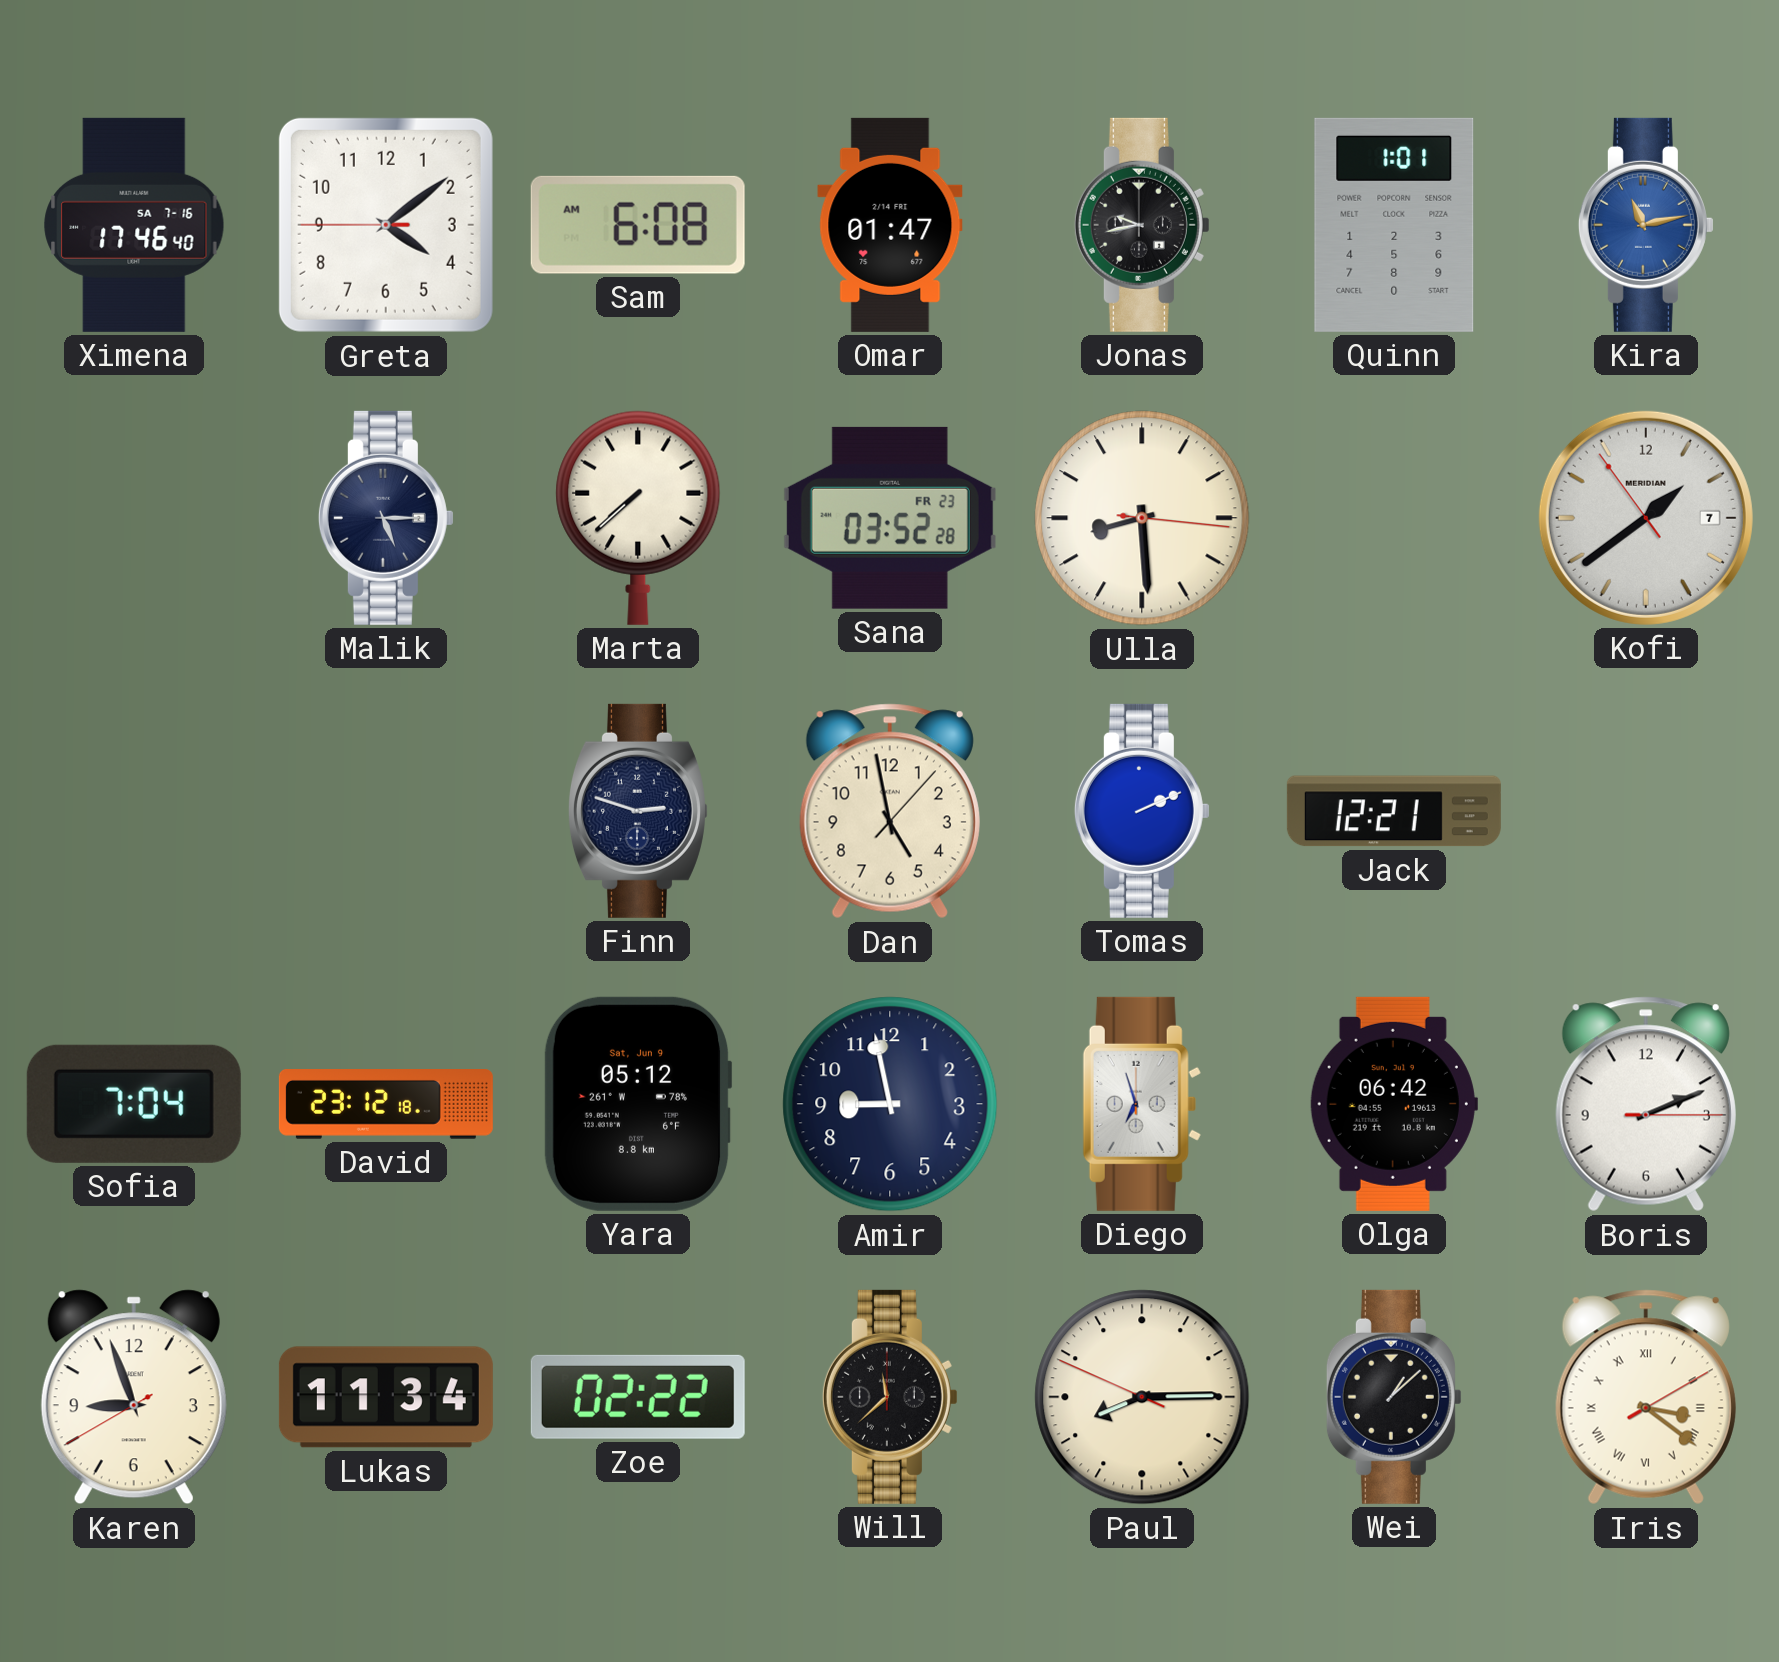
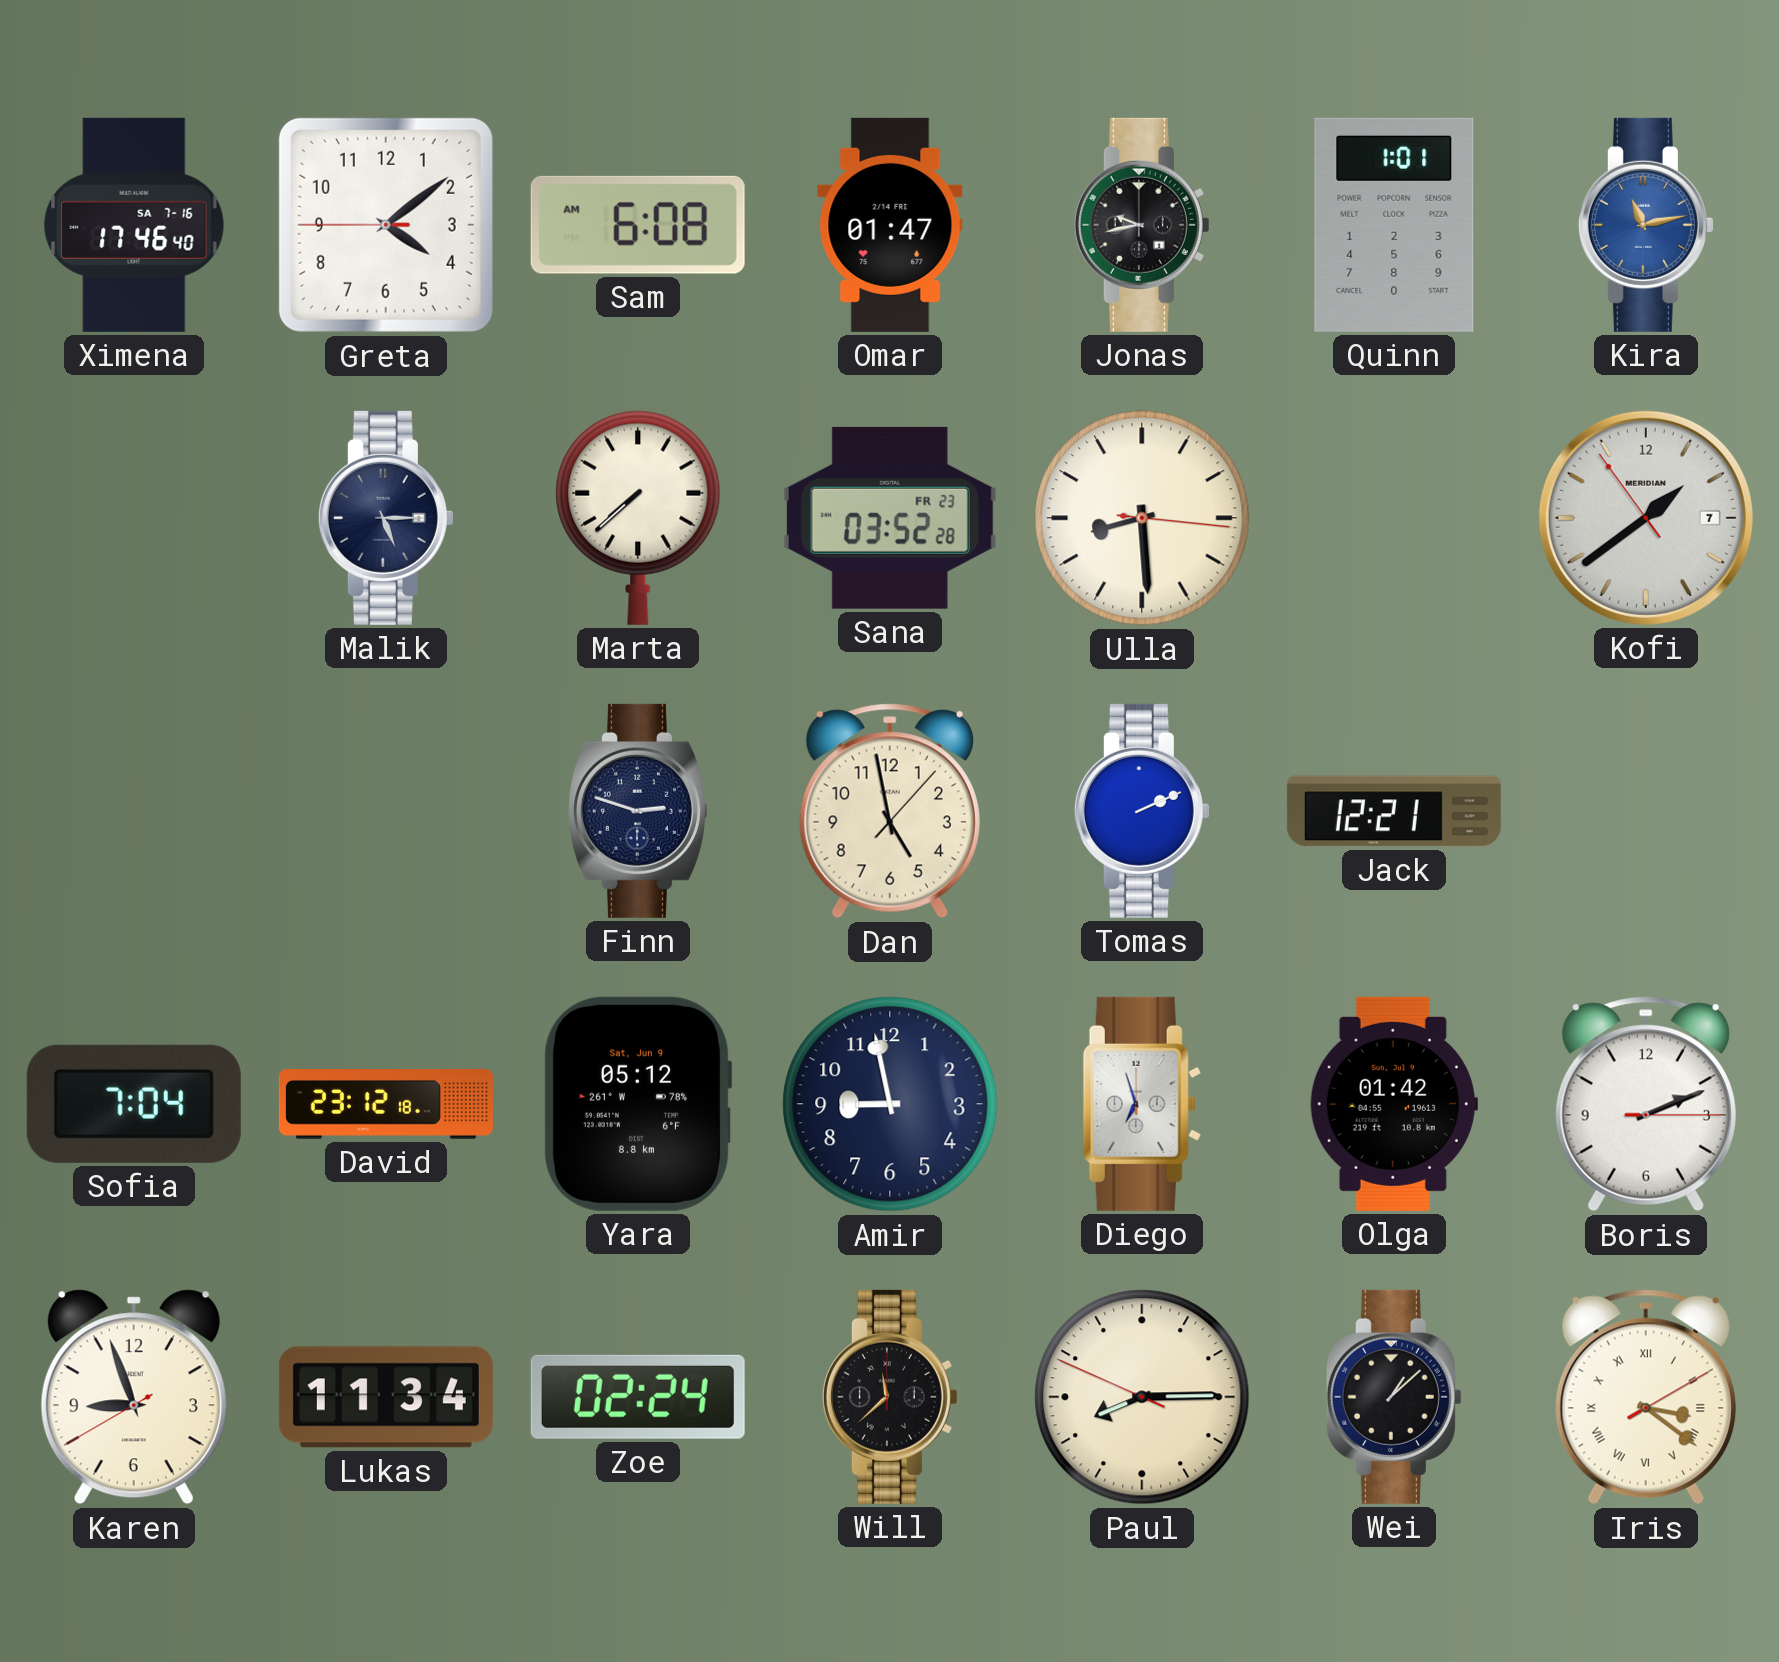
Olga: 06:42 -> 01:42 (1394, 1104)
Zoe: 02:22 -> 02:24 (638, 1397)
